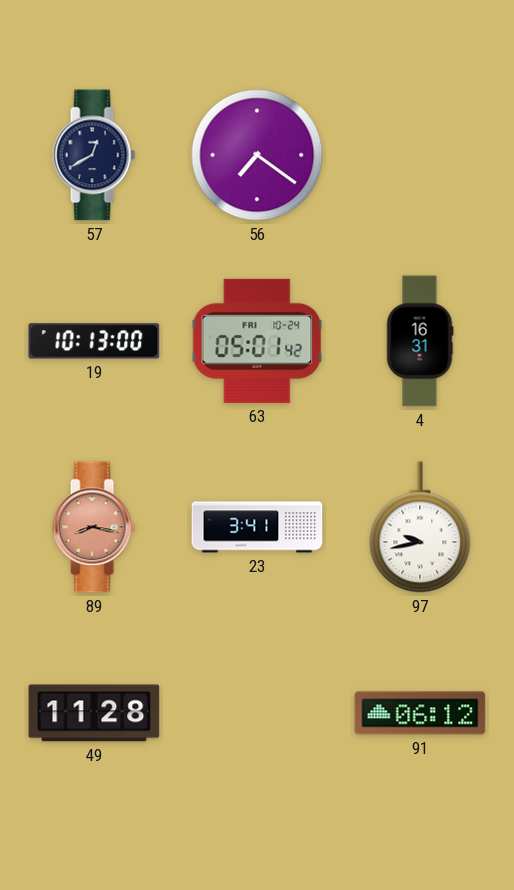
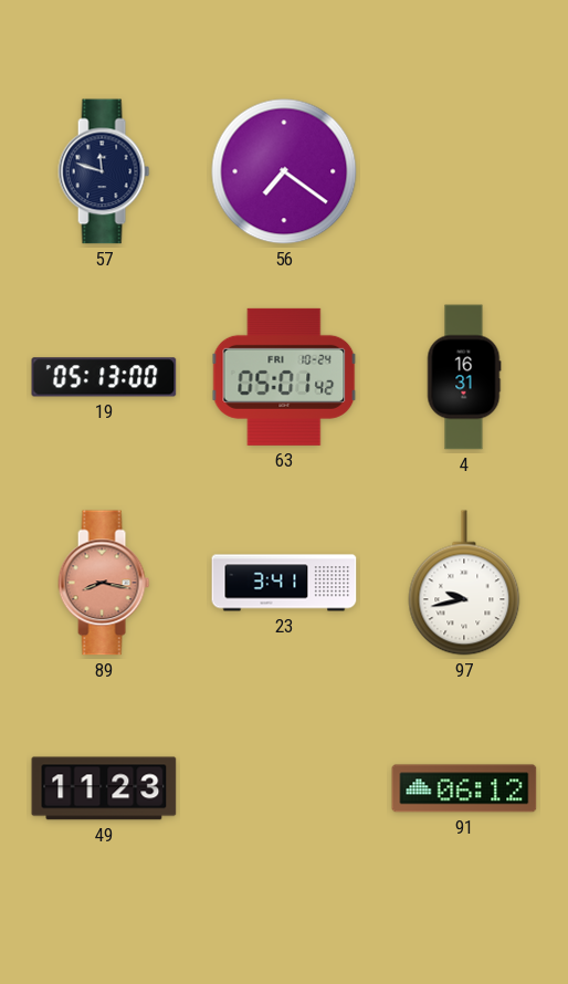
57: 12:40 -> 11:48 (104, 171)
19: 10:13 -> 05:13 (104, 377)
49: 11:28 -> 11:23 (104, 788)
